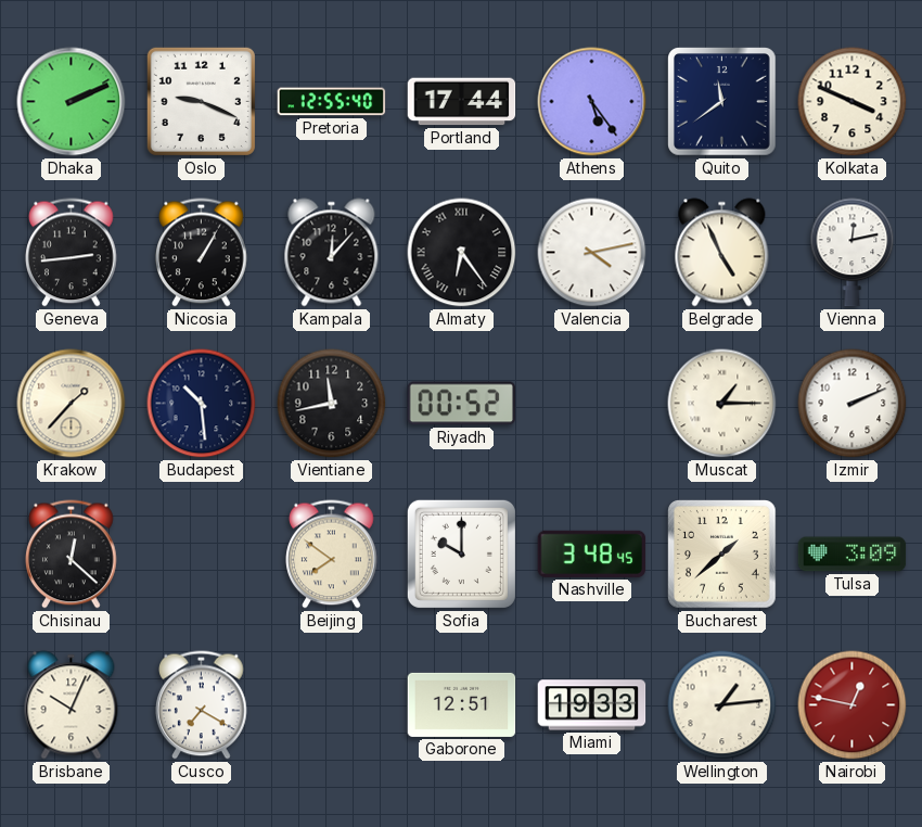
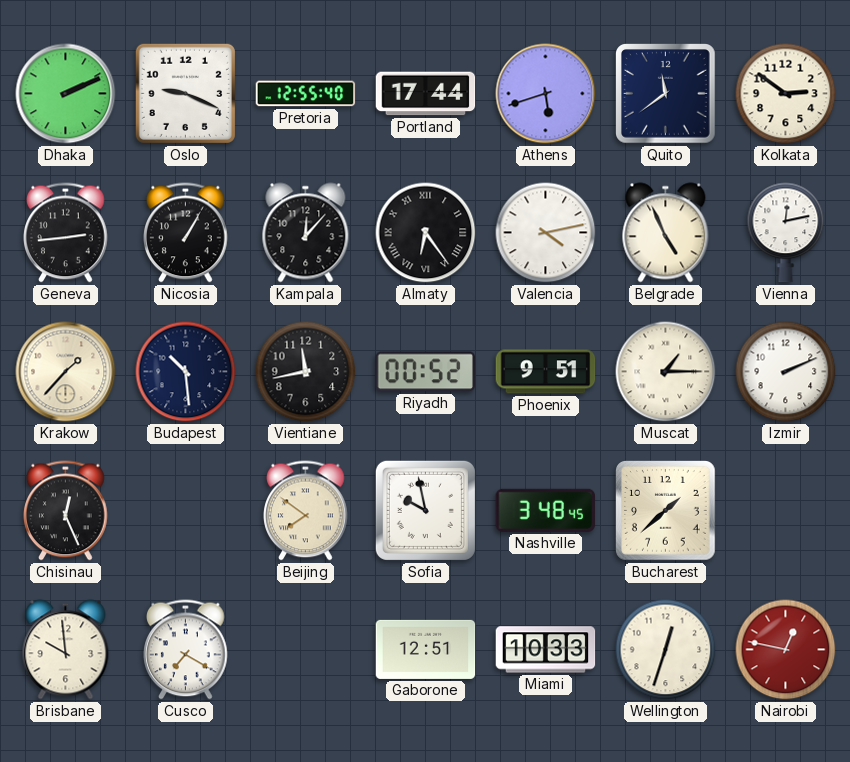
Athens: 5:24 -> 5:42 (546, 94)
Kolkata: 3:49 -> 2:51 (786, 94)
Phoenix: none -> 9:51 (546, 372)
Chisinau: 12:22 -> 12:26 (66, 511)
Sofia: 10:00 -> 9:58 (425, 510)
Tulsa: 3:09 -> none (853, 555)
Brisbane: 10:04 -> 9:59 (66, 650)
Miami: 19:33 -> 10:33 (546, 650)
Wellington: 1:14 -> 12:33 (666, 650)
